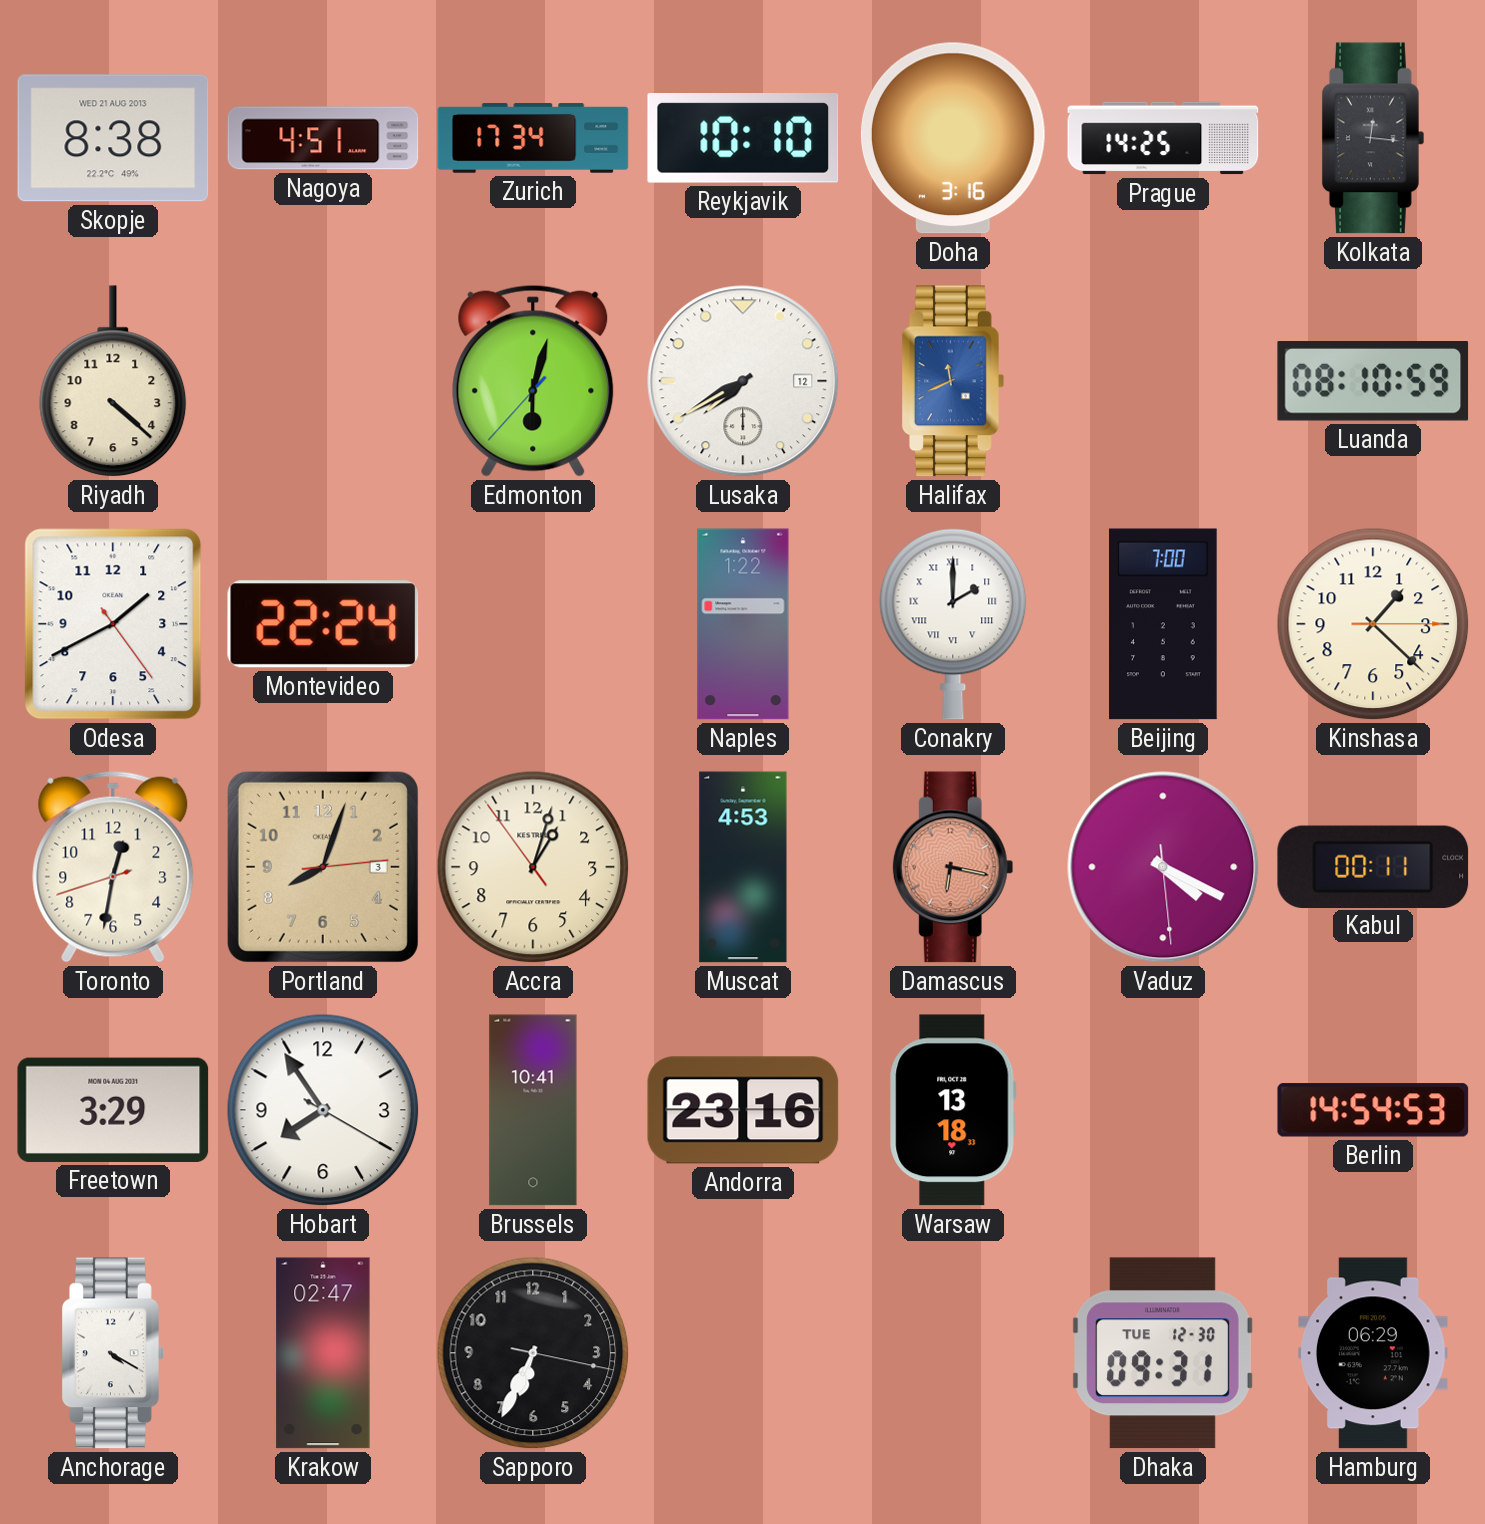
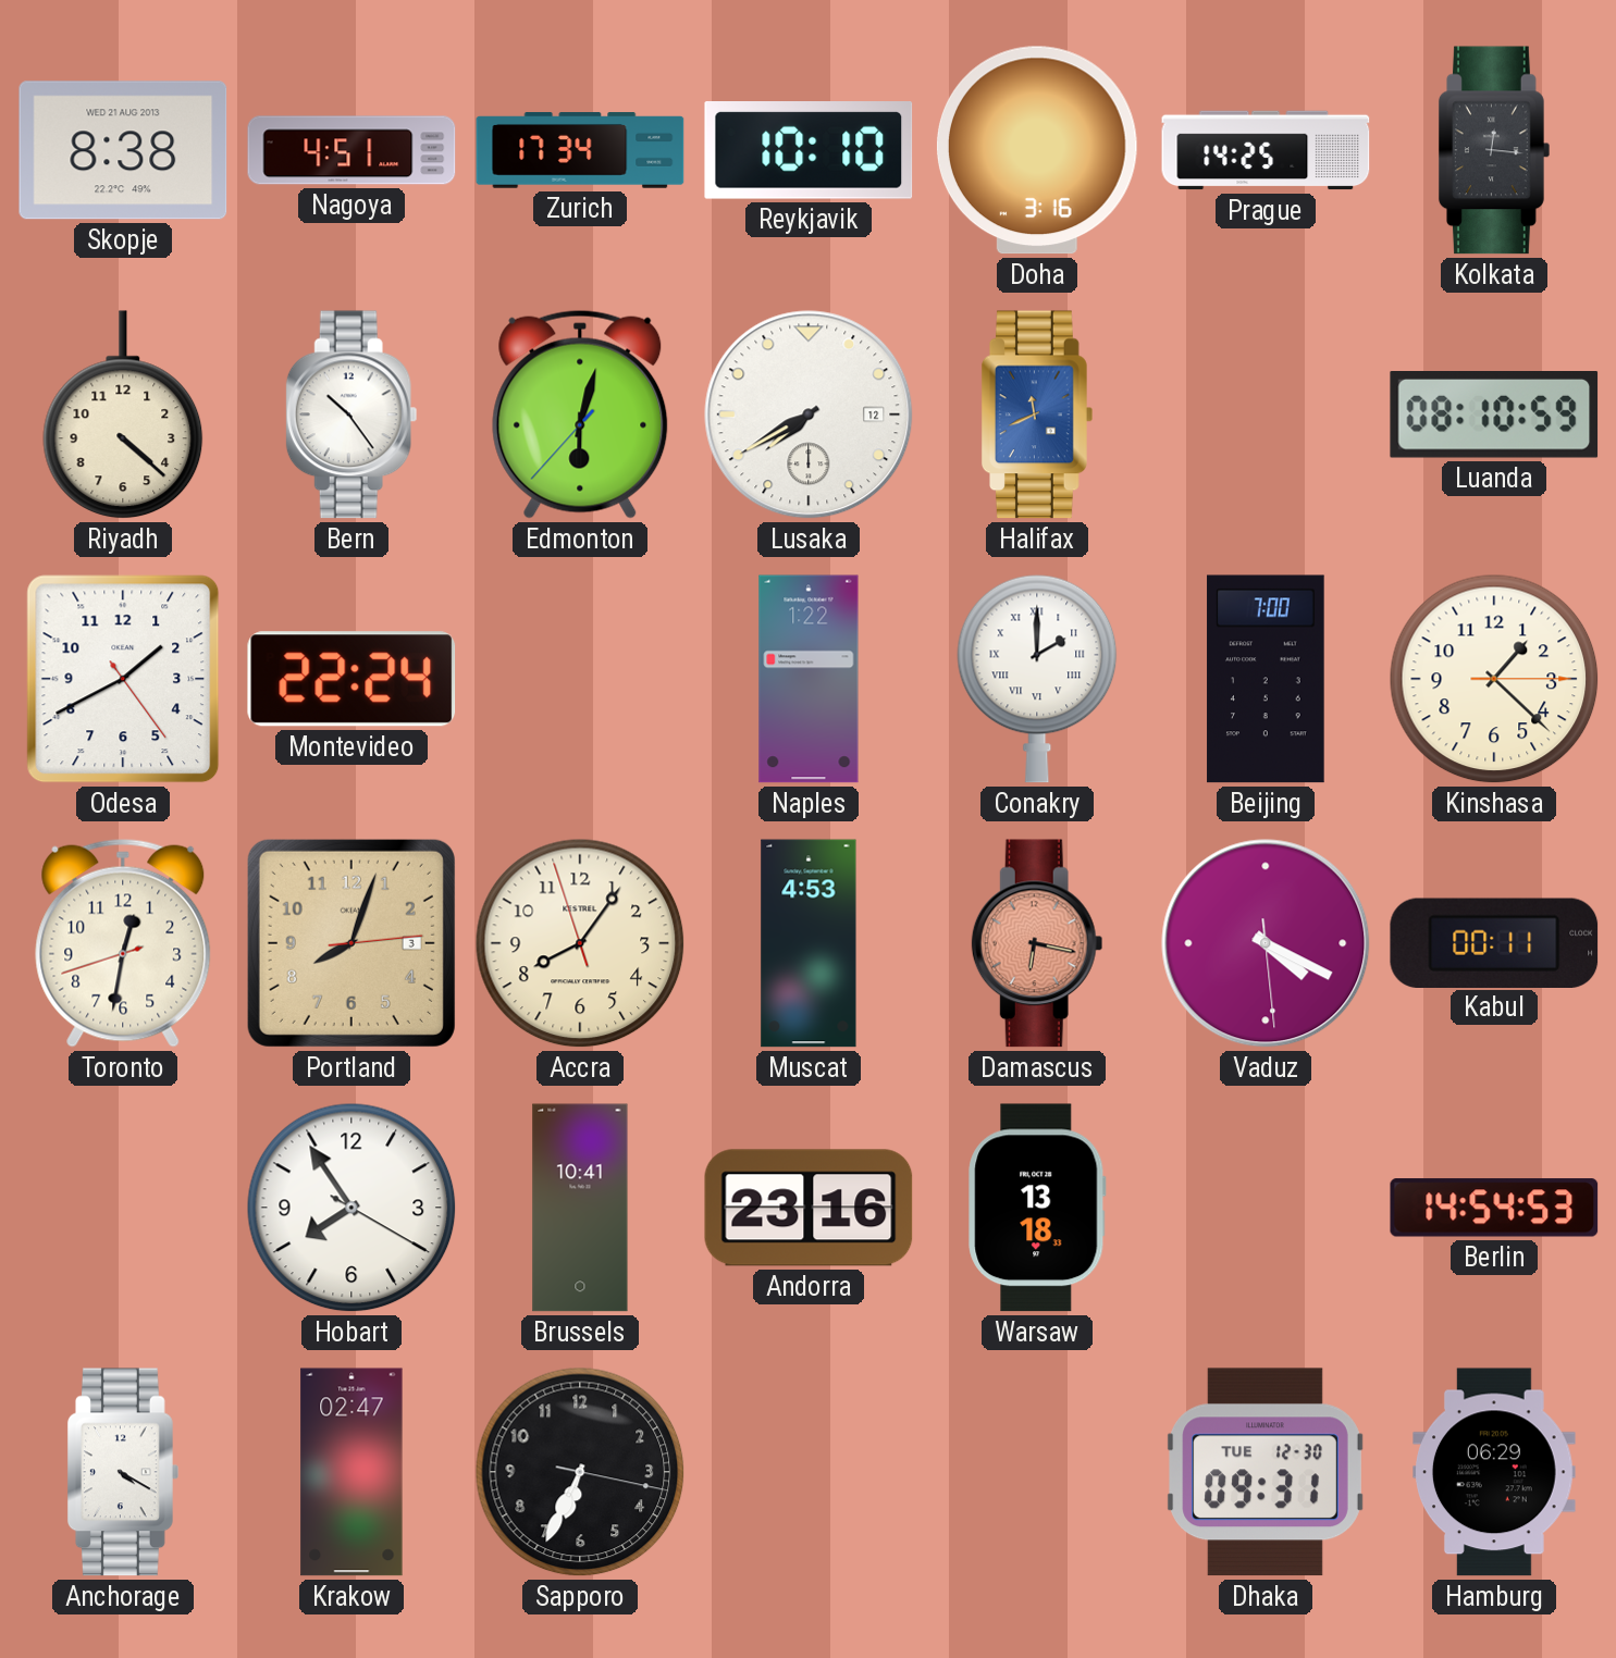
Bern: none -> 10:24 (351, 414)
Accra: 1:02 -> 8:05 (580, 943)
Freetown: 3:29 -> none (113, 1110)
